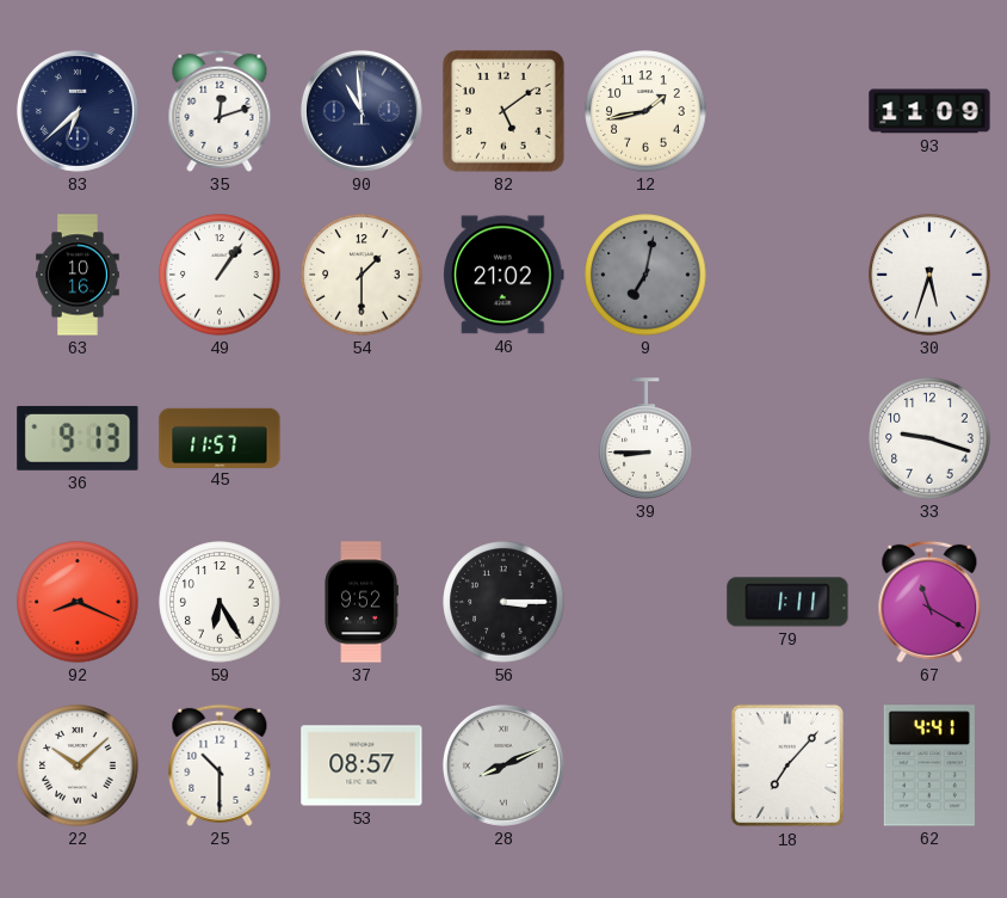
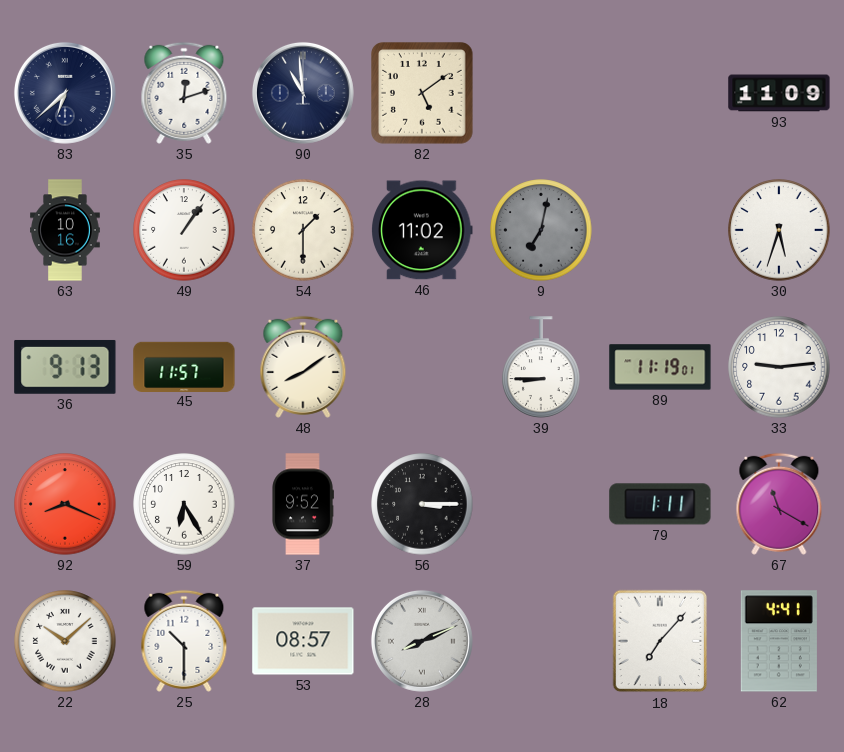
12: 1:43 -> none (645, 111)
46: 21:02 -> 11:02 (422, 230)
48: none -> 8:09 (303, 367)
89: none -> 11:19 (660, 367)
33: 9:18 -> 9:14 (779, 367)
